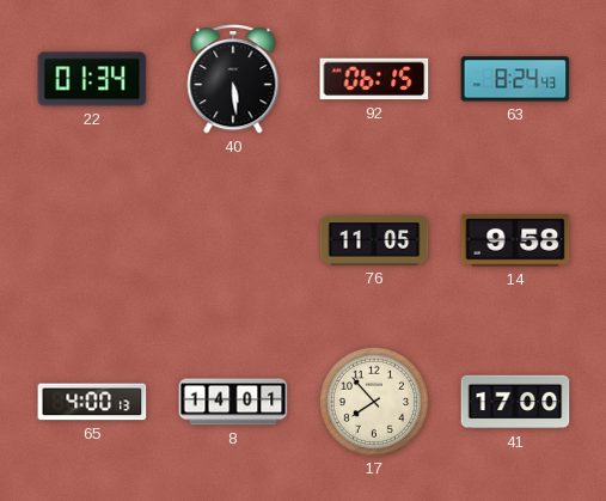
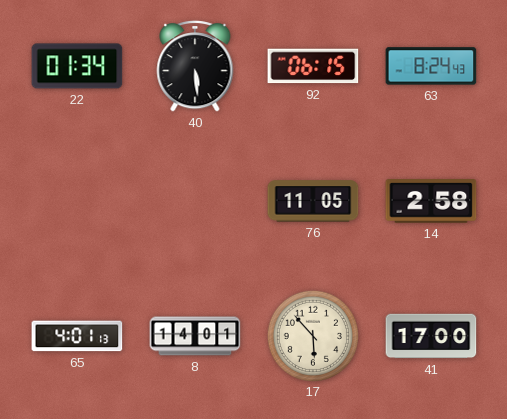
14: 9:58 -> 2:58 (431, 201)
65: 4:00 -> 4:01 (77, 336)
17: 7:53 -> 5:53 (312, 335)
